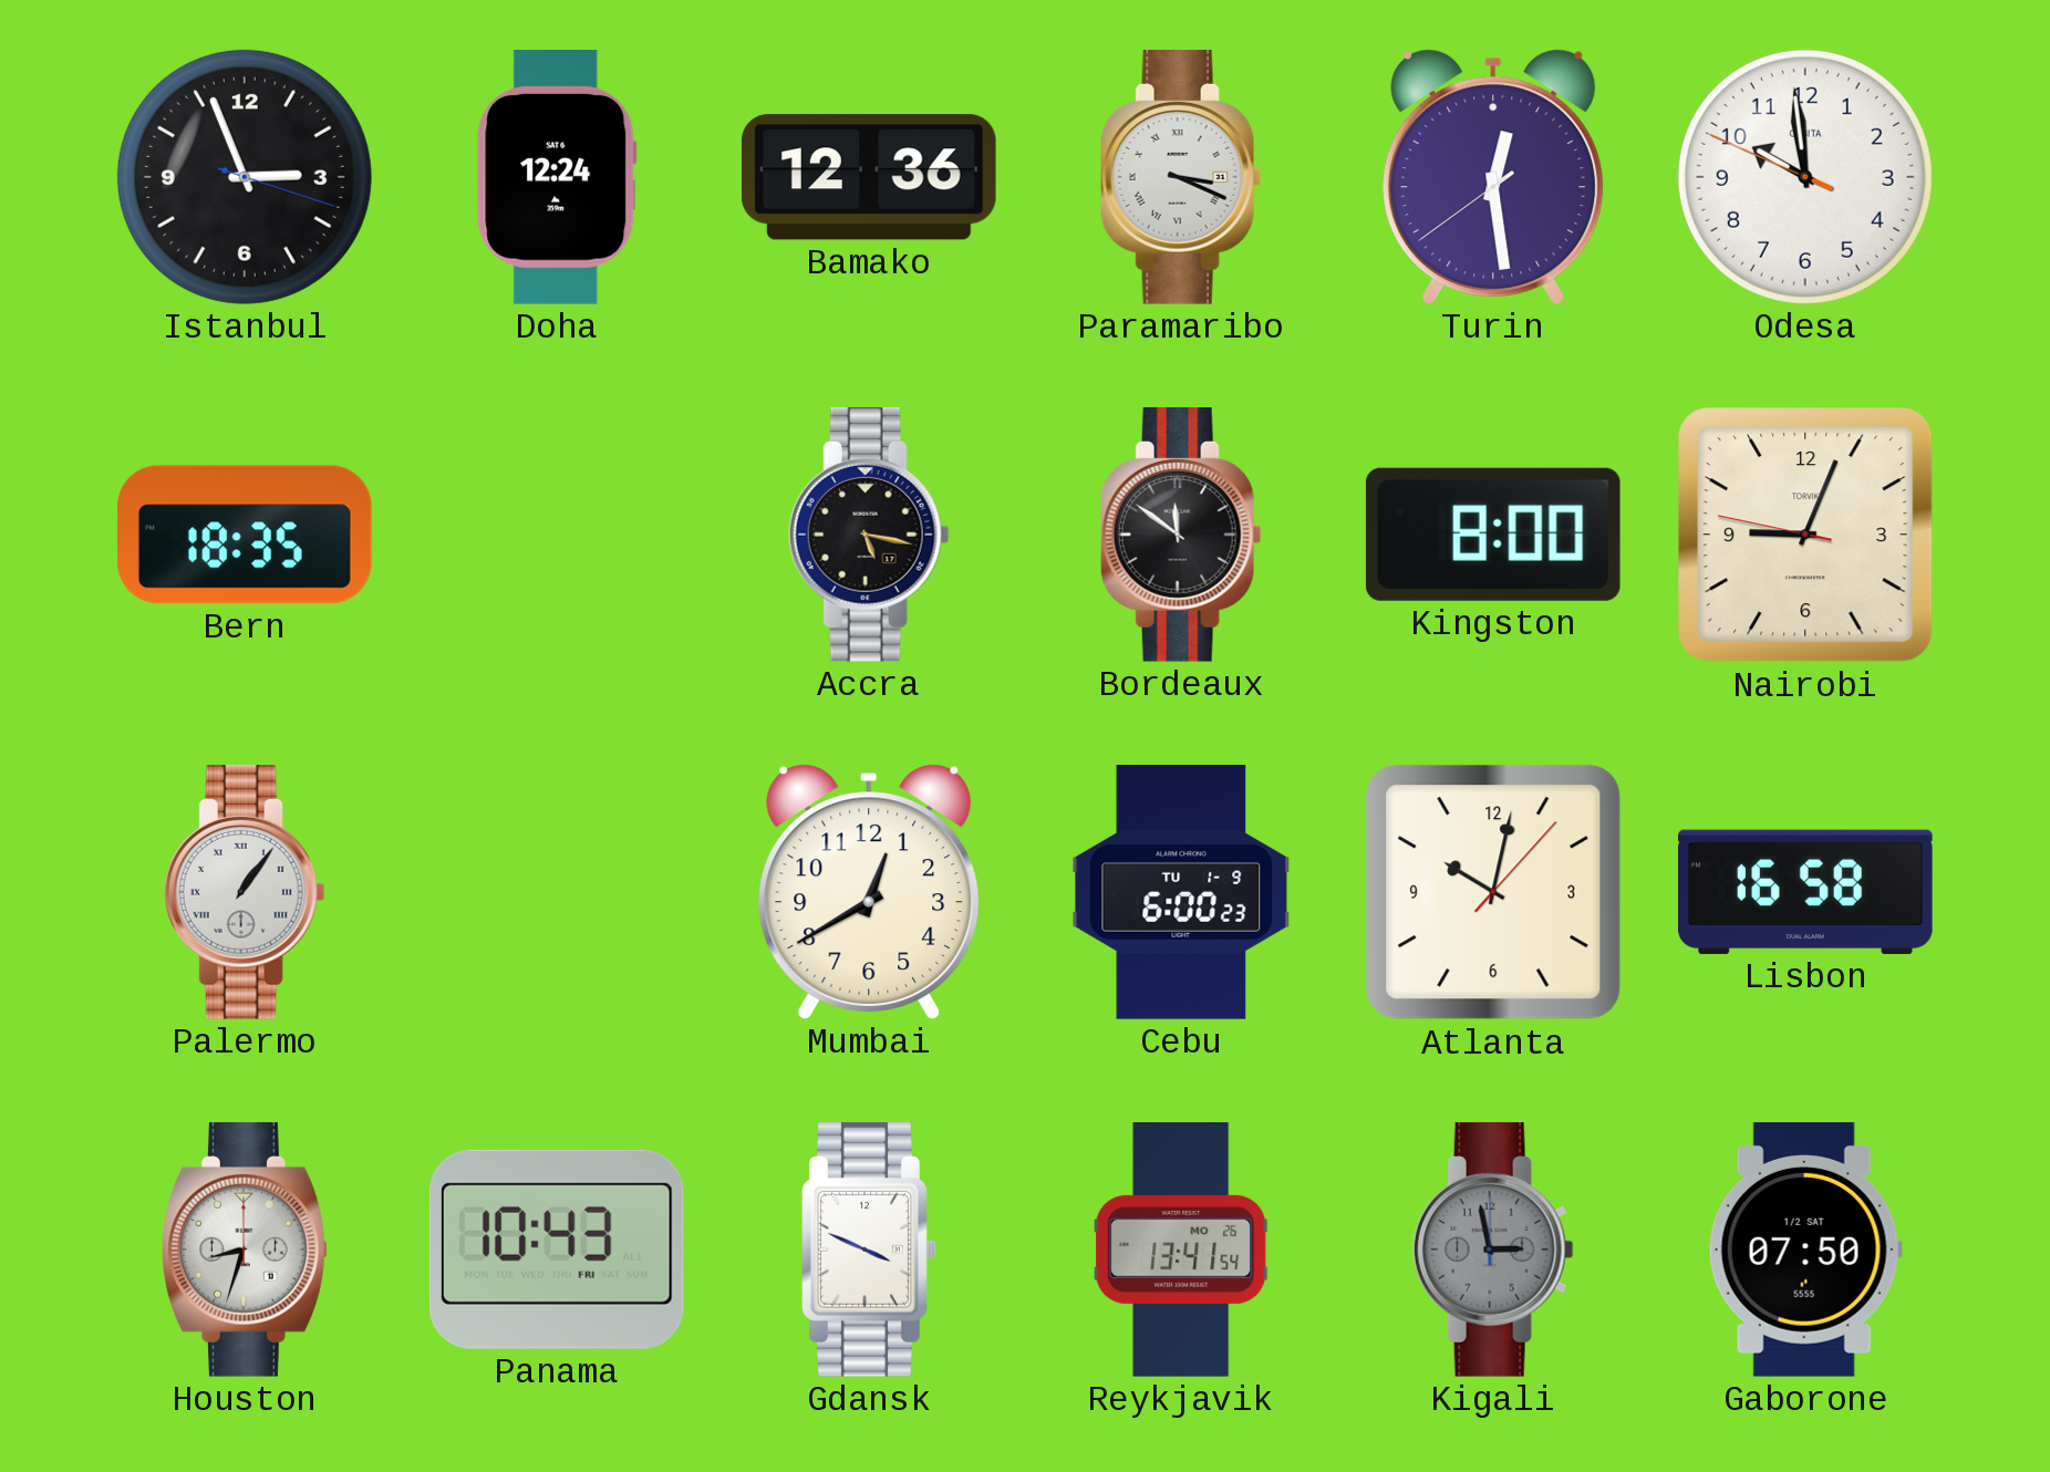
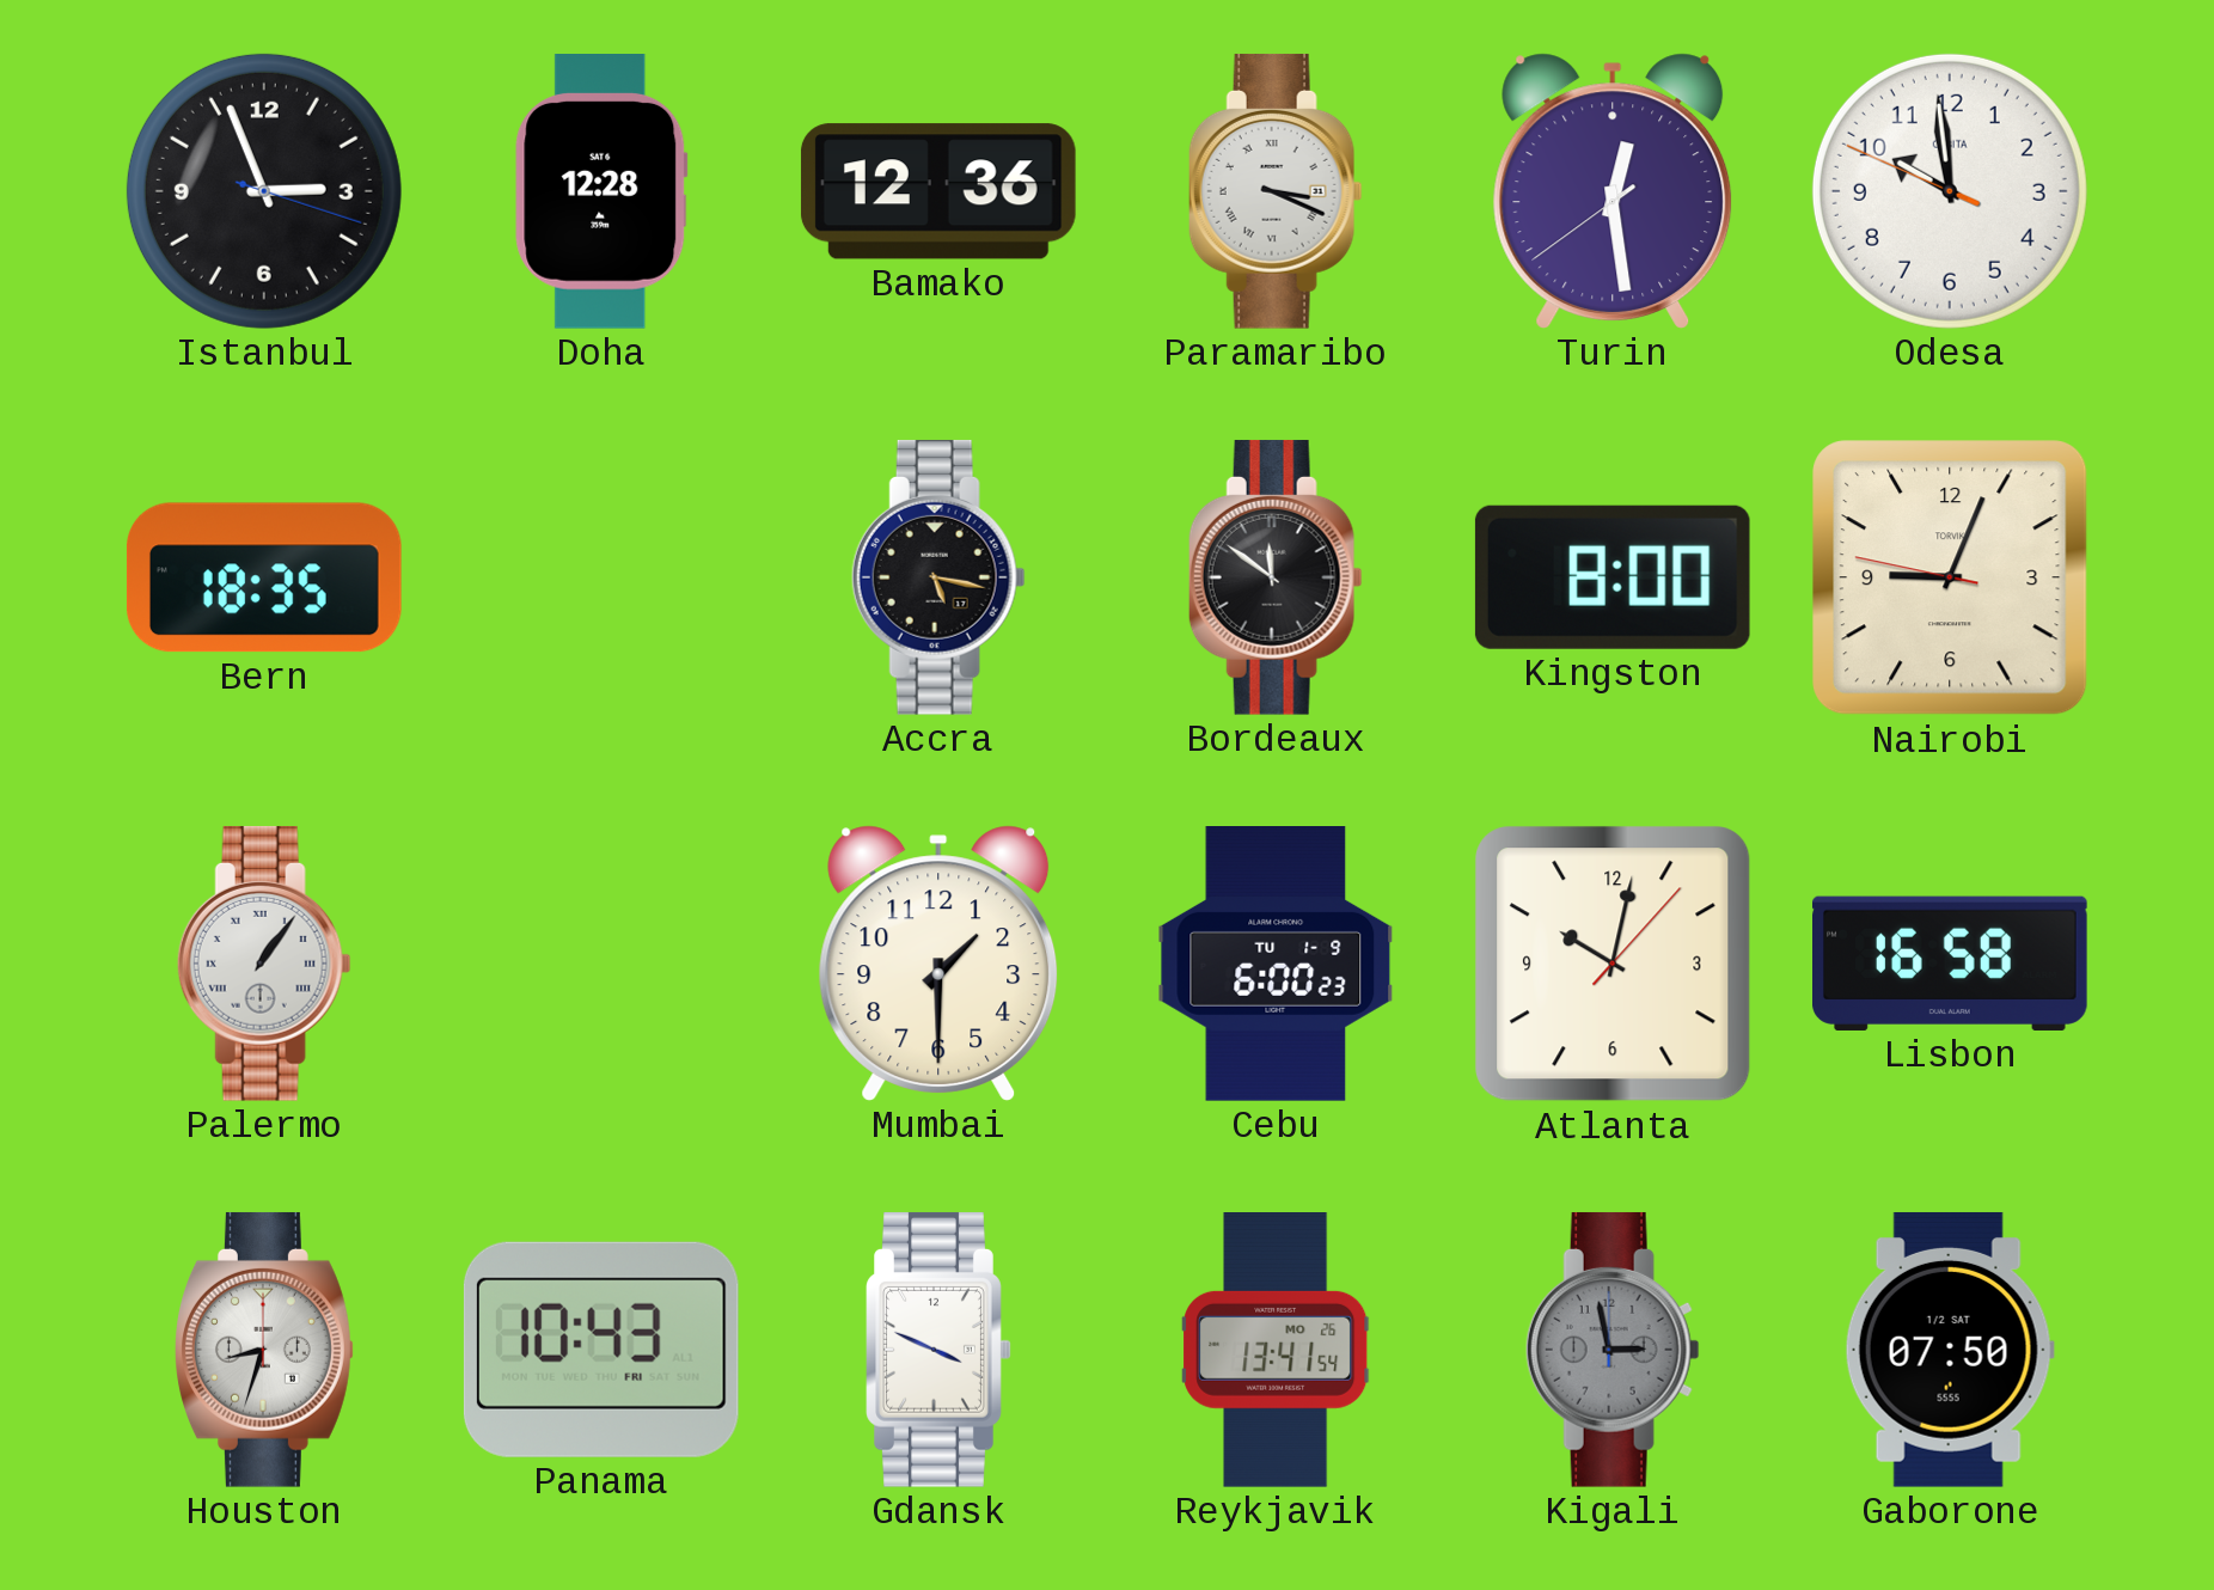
Doha: 12:24 -> 12:28 (601, 192)
Mumbai: 12:40 -> 1:30 (938, 964)
